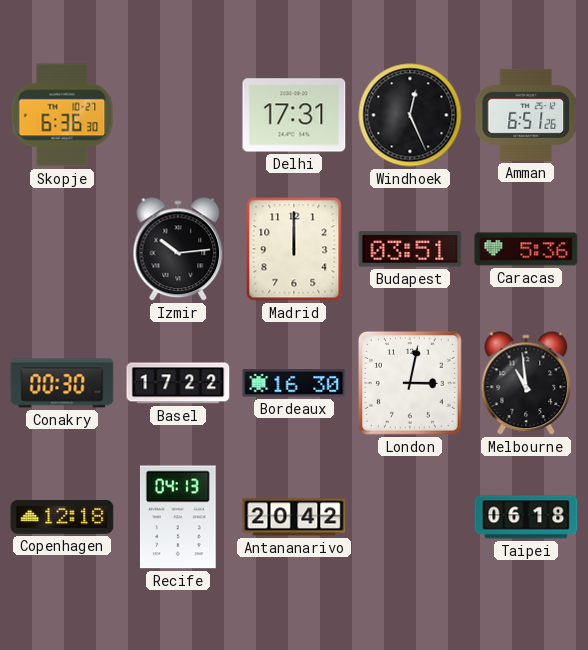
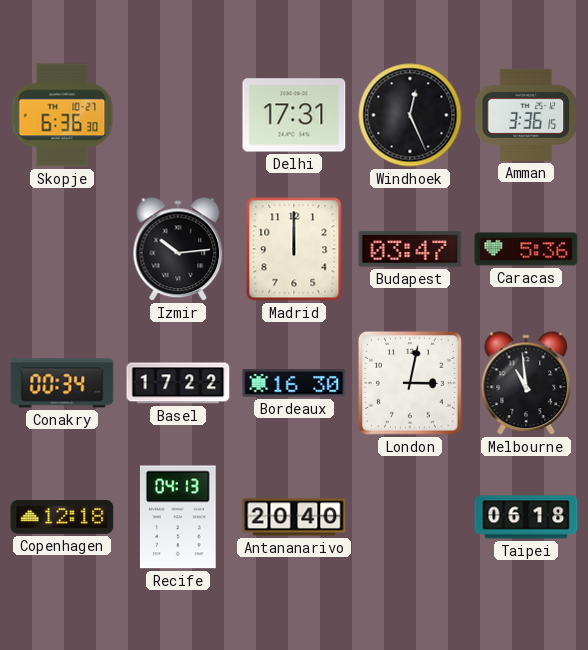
Amman: 6:51 -> 3:36 (527, 115)
Budapest: 03:51 -> 03:47 (410, 249)
Conakry: 00:30 -> 00:34 (62, 383)
Antananarivo: 20:42 -> 20:40 (294, 517)
